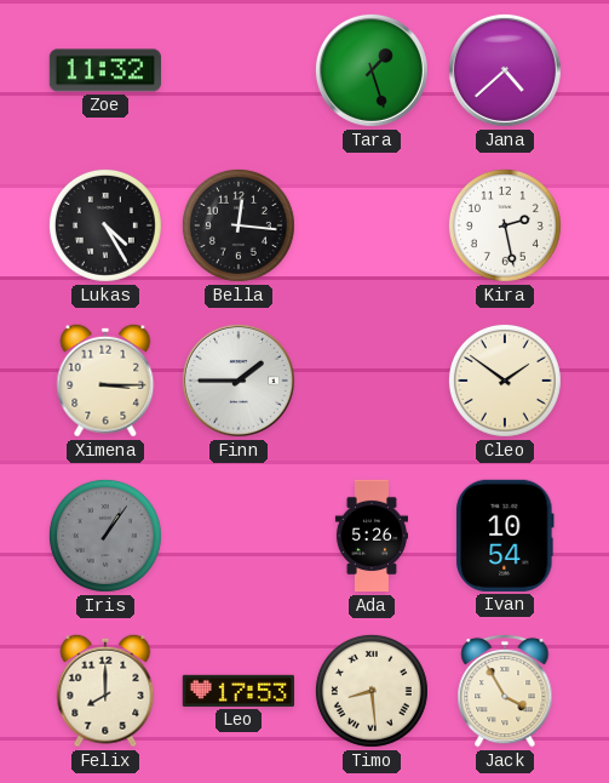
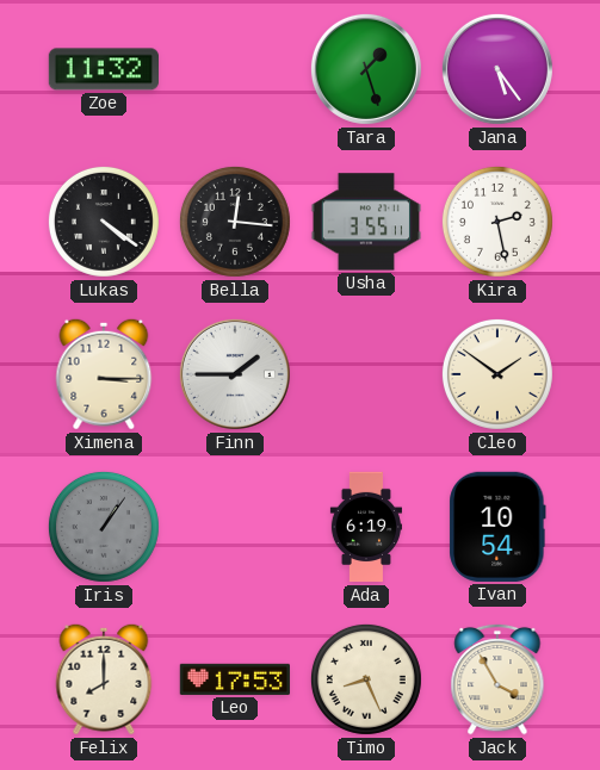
Jana: 4:38 -> 5:24 (497, 69)
Lukas: 4:25 -> 4:21 (104, 222)
Usha: none -> 3:55 (365, 222)
Ada: 5:26 -> 6:19 (365, 527)
Timo: 8:29 -> 8:26 (366, 679)
